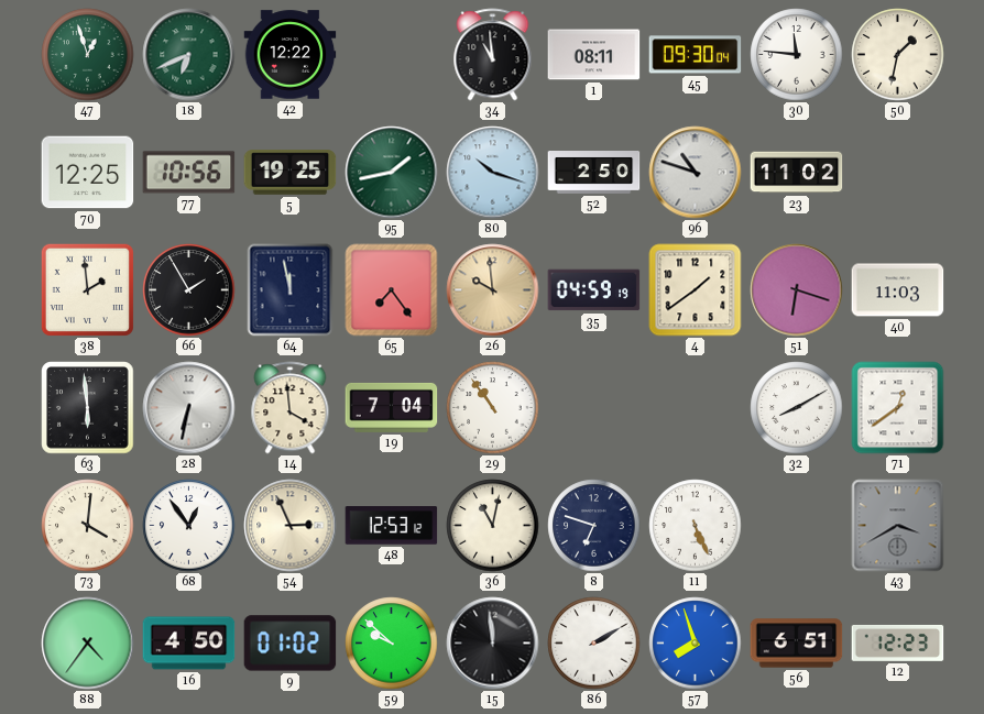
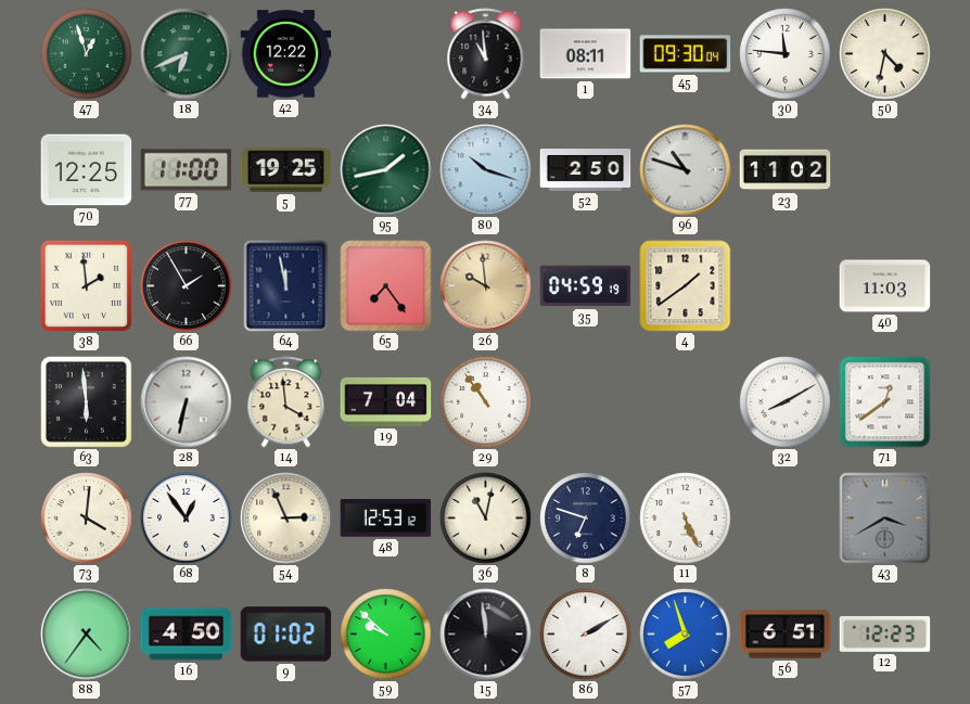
50: 1:32 -> 4:32 (885, 54)
77: 10:56 -> 11:00 (187, 170)
51: 6:18 -> none (797, 290)
